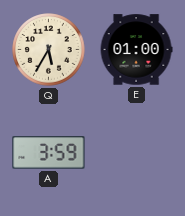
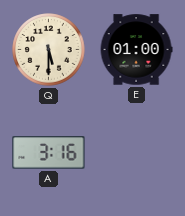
Q: 5:35 -> 5:30 (49, 50)
A: 3:59 -> 3:16 (49, 153)
